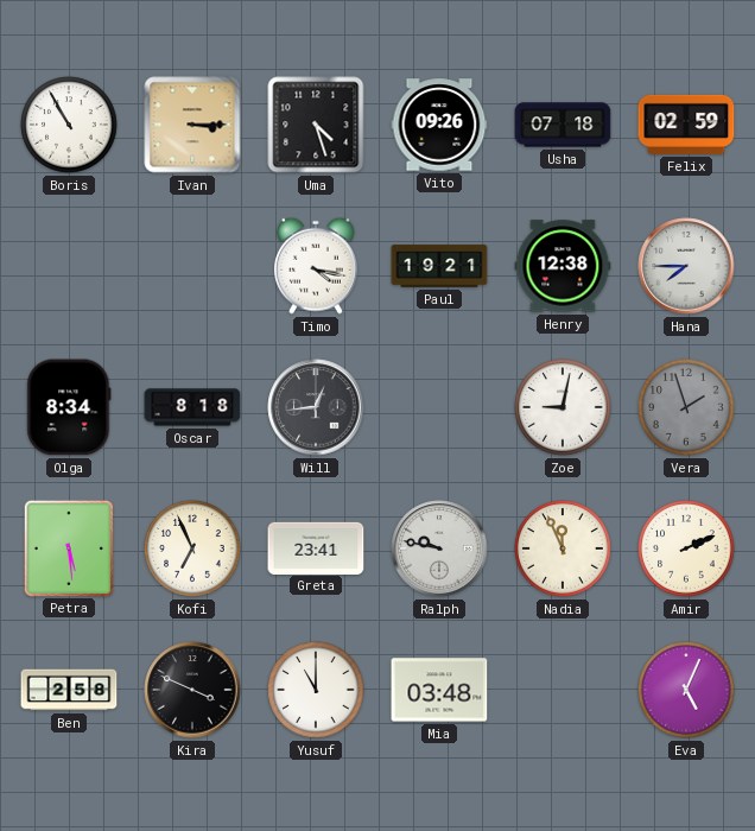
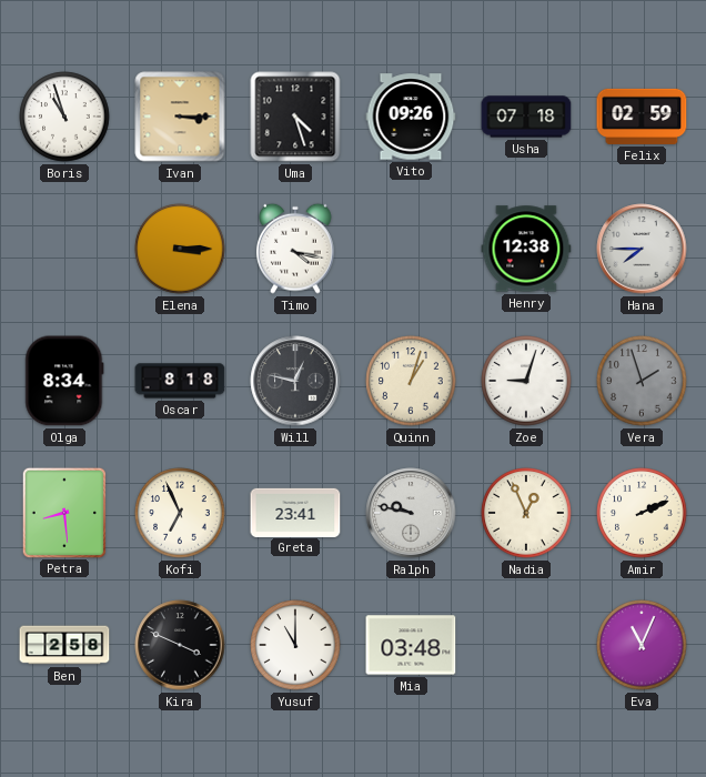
Boris: 10:55 -> 10:57 (64, 117)
Elena: none -> 3:15 (180, 249)
Paul: 19:21 -> none (439, 266)
Will: 12:44 -> 12:47 (295, 381)
Quinn: none -> 1:03 (411, 381)
Zoe: 9:02 -> 9:03 (526, 381)
Petra: 5:29 -> 8:29 (63, 512)
Nadia: 11:56 -> 12:56 (526, 513)
Eva: 5:04 -> 11:04 (642, 645)
